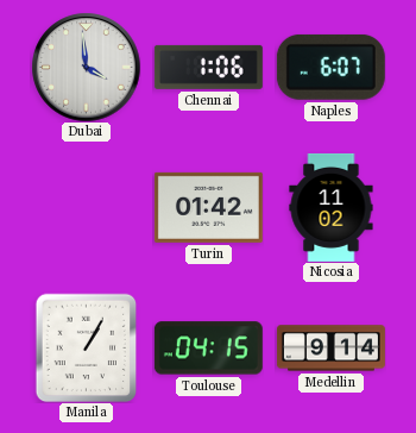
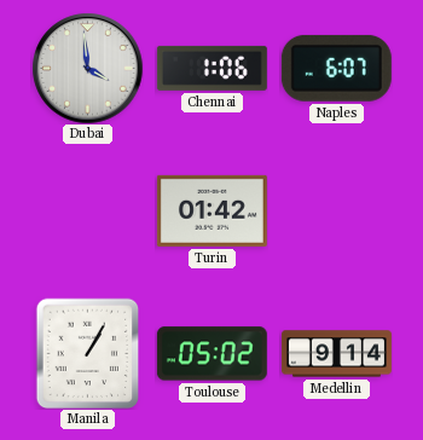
Nicosia: 11:02 -> none (332, 207)
Toulouse: 04:15 -> 05:02 (211, 354)
